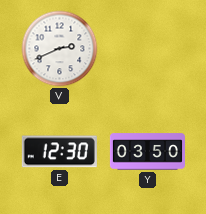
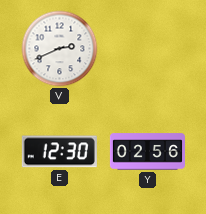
Y: 03:50 -> 02:56 (147, 152)
